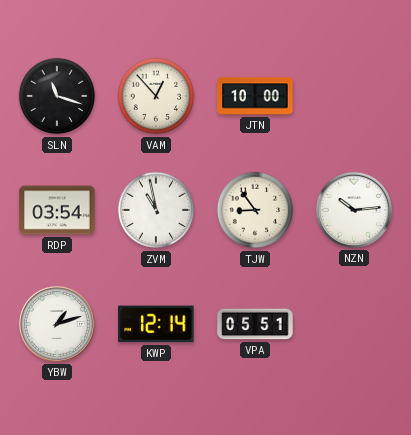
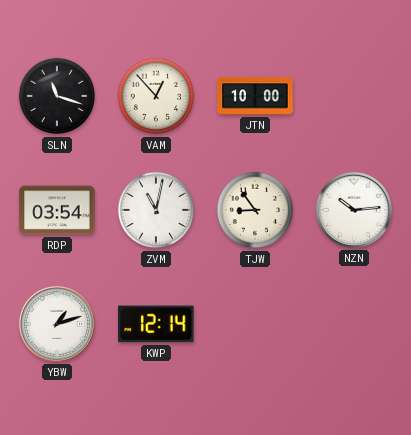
ZVM: 10:58 -> 11:02 (156, 210)
VPA: 05:51 -> none (255, 324)
